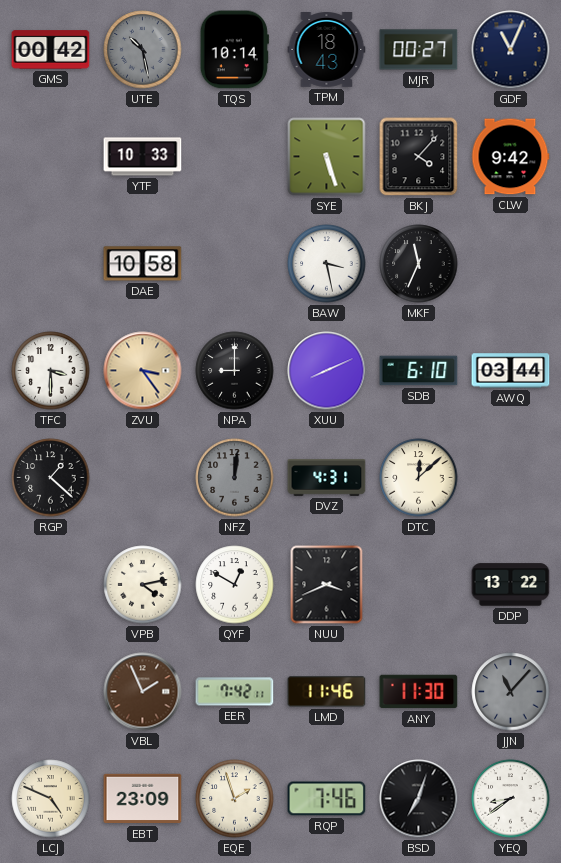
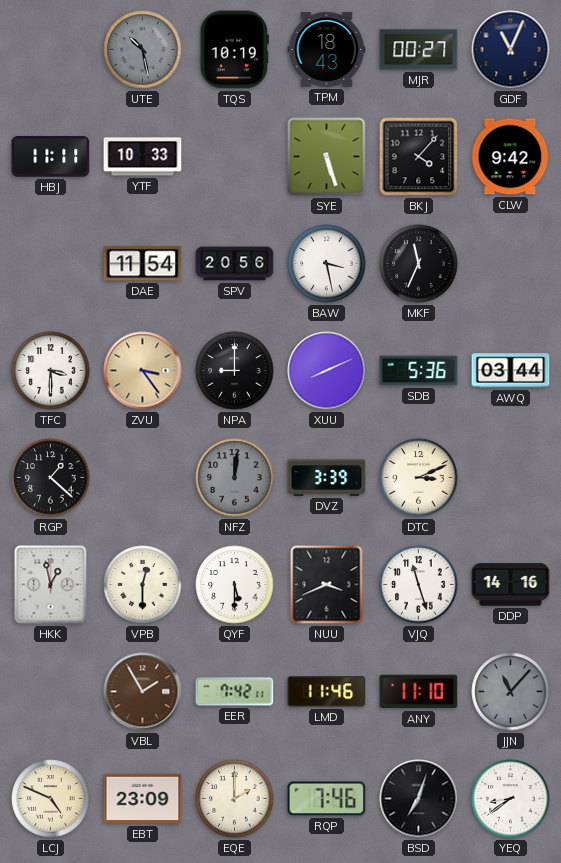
GMS: 00:42 -> none (51, 50)
TQS: 10:14 -> 10:19 (234, 50)
HBJ: none -> 11:11 (51, 157)
DAE: 10:58 -> 11:54 (143, 264)
SPV: none -> 20:56 (235, 264)
SDB: 6:10 -> 5:36 (419, 371)
DVZ: 4:31 -> 3:39 (327, 478)
DTC: 12:08 -> 3:11 (419, 478)
HKK: none -> 12:58 (51, 585)
VPB: 4:13 -> 12:30 (143, 585)
QYF: 12:50 -> 5:30 (235, 585)
VJQ: none -> 11:27 (419, 585)
DDP: 13:22 -> 14:16 (511, 585)
VBL: 1:56 -> 1:55 (143, 692)
ANY: 11:30 -> 11:10 (419, 692)
EQE: 1:57 -> 2:00 (235, 799)
